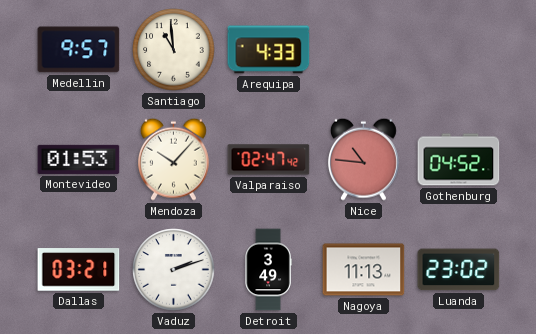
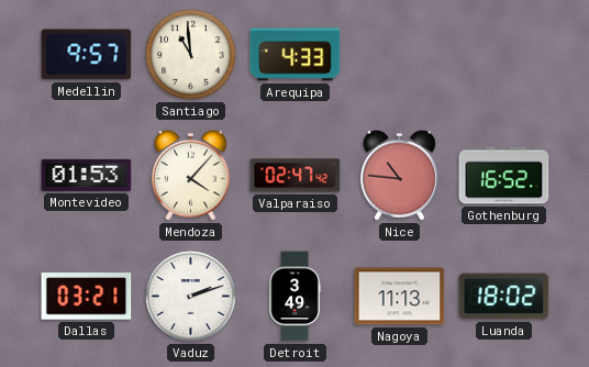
Mendoza: 10:07 -> 4:07 (190, 175)
Gothenburg: 04:52 -> 16:52 (504, 176)
Luanda: 23:02 -> 18:02 (504, 297)
